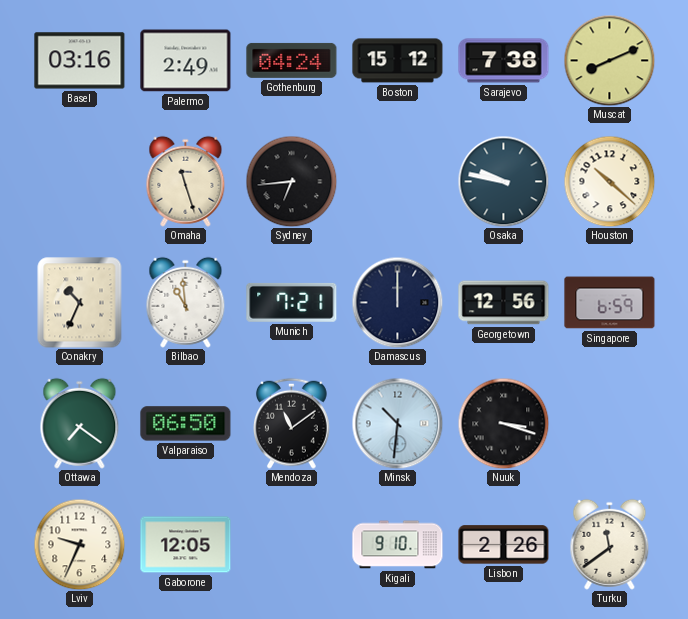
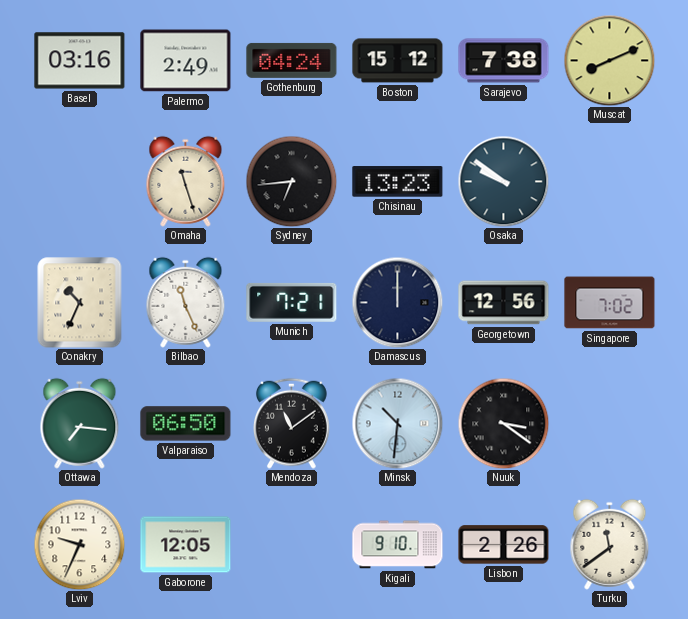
Chisinau: none -> 13:23 (398, 182)
Osaka: 9:47 -> 9:51 (503, 181)
Houston: 10:22 -> none (609, 181)
Bilbao: 10:59 -> 11:26 (186, 302)
Singapore: 6:59 -> 7:02 (610, 303)
Ottawa: 7:21 -> 7:16 (80, 423)
Nuuk: 3:18 -> 3:21 (503, 423)
